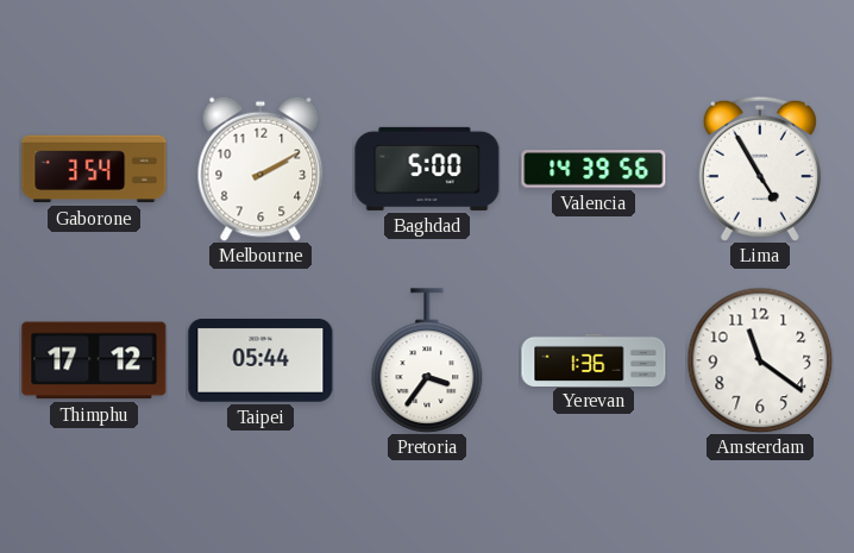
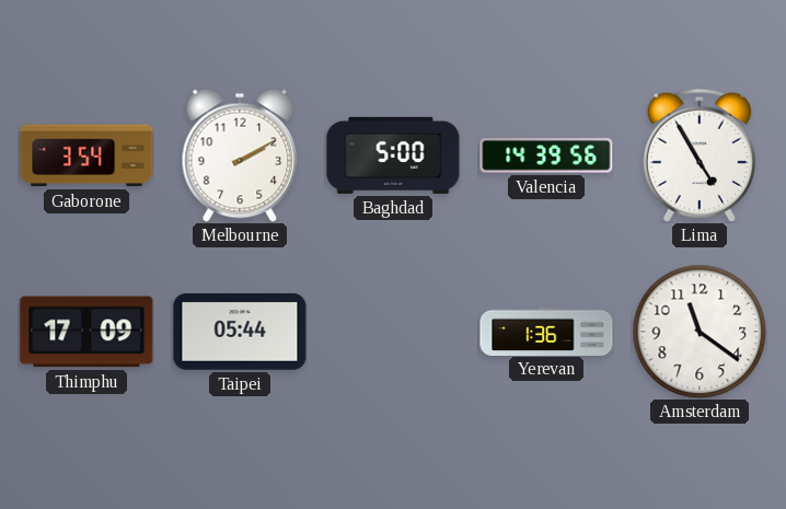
Thimphu: 17:12 -> 17:09 (86, 332)
Pretoria: 3:36 -> none (427, 360)
